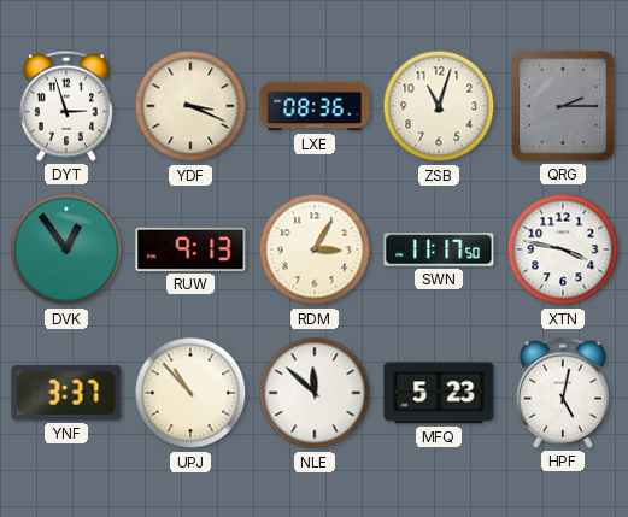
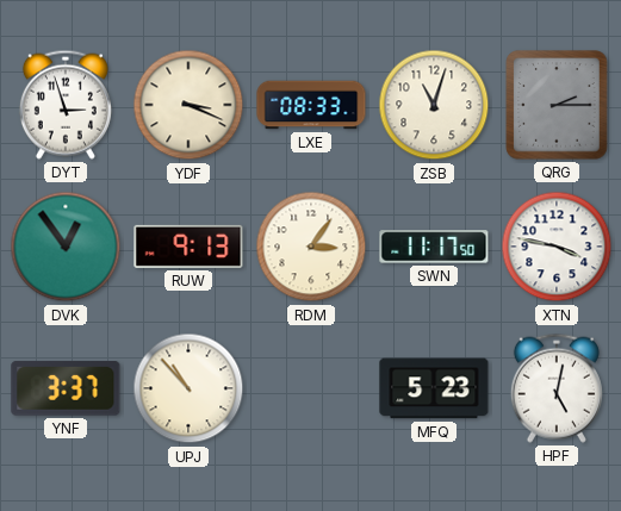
LXE: 08:36 -> 08:33 (311, 105)
RDM: 3:05 -> 3:06 (311, 247)
NLE: 11:52 -> none (315, 393)
